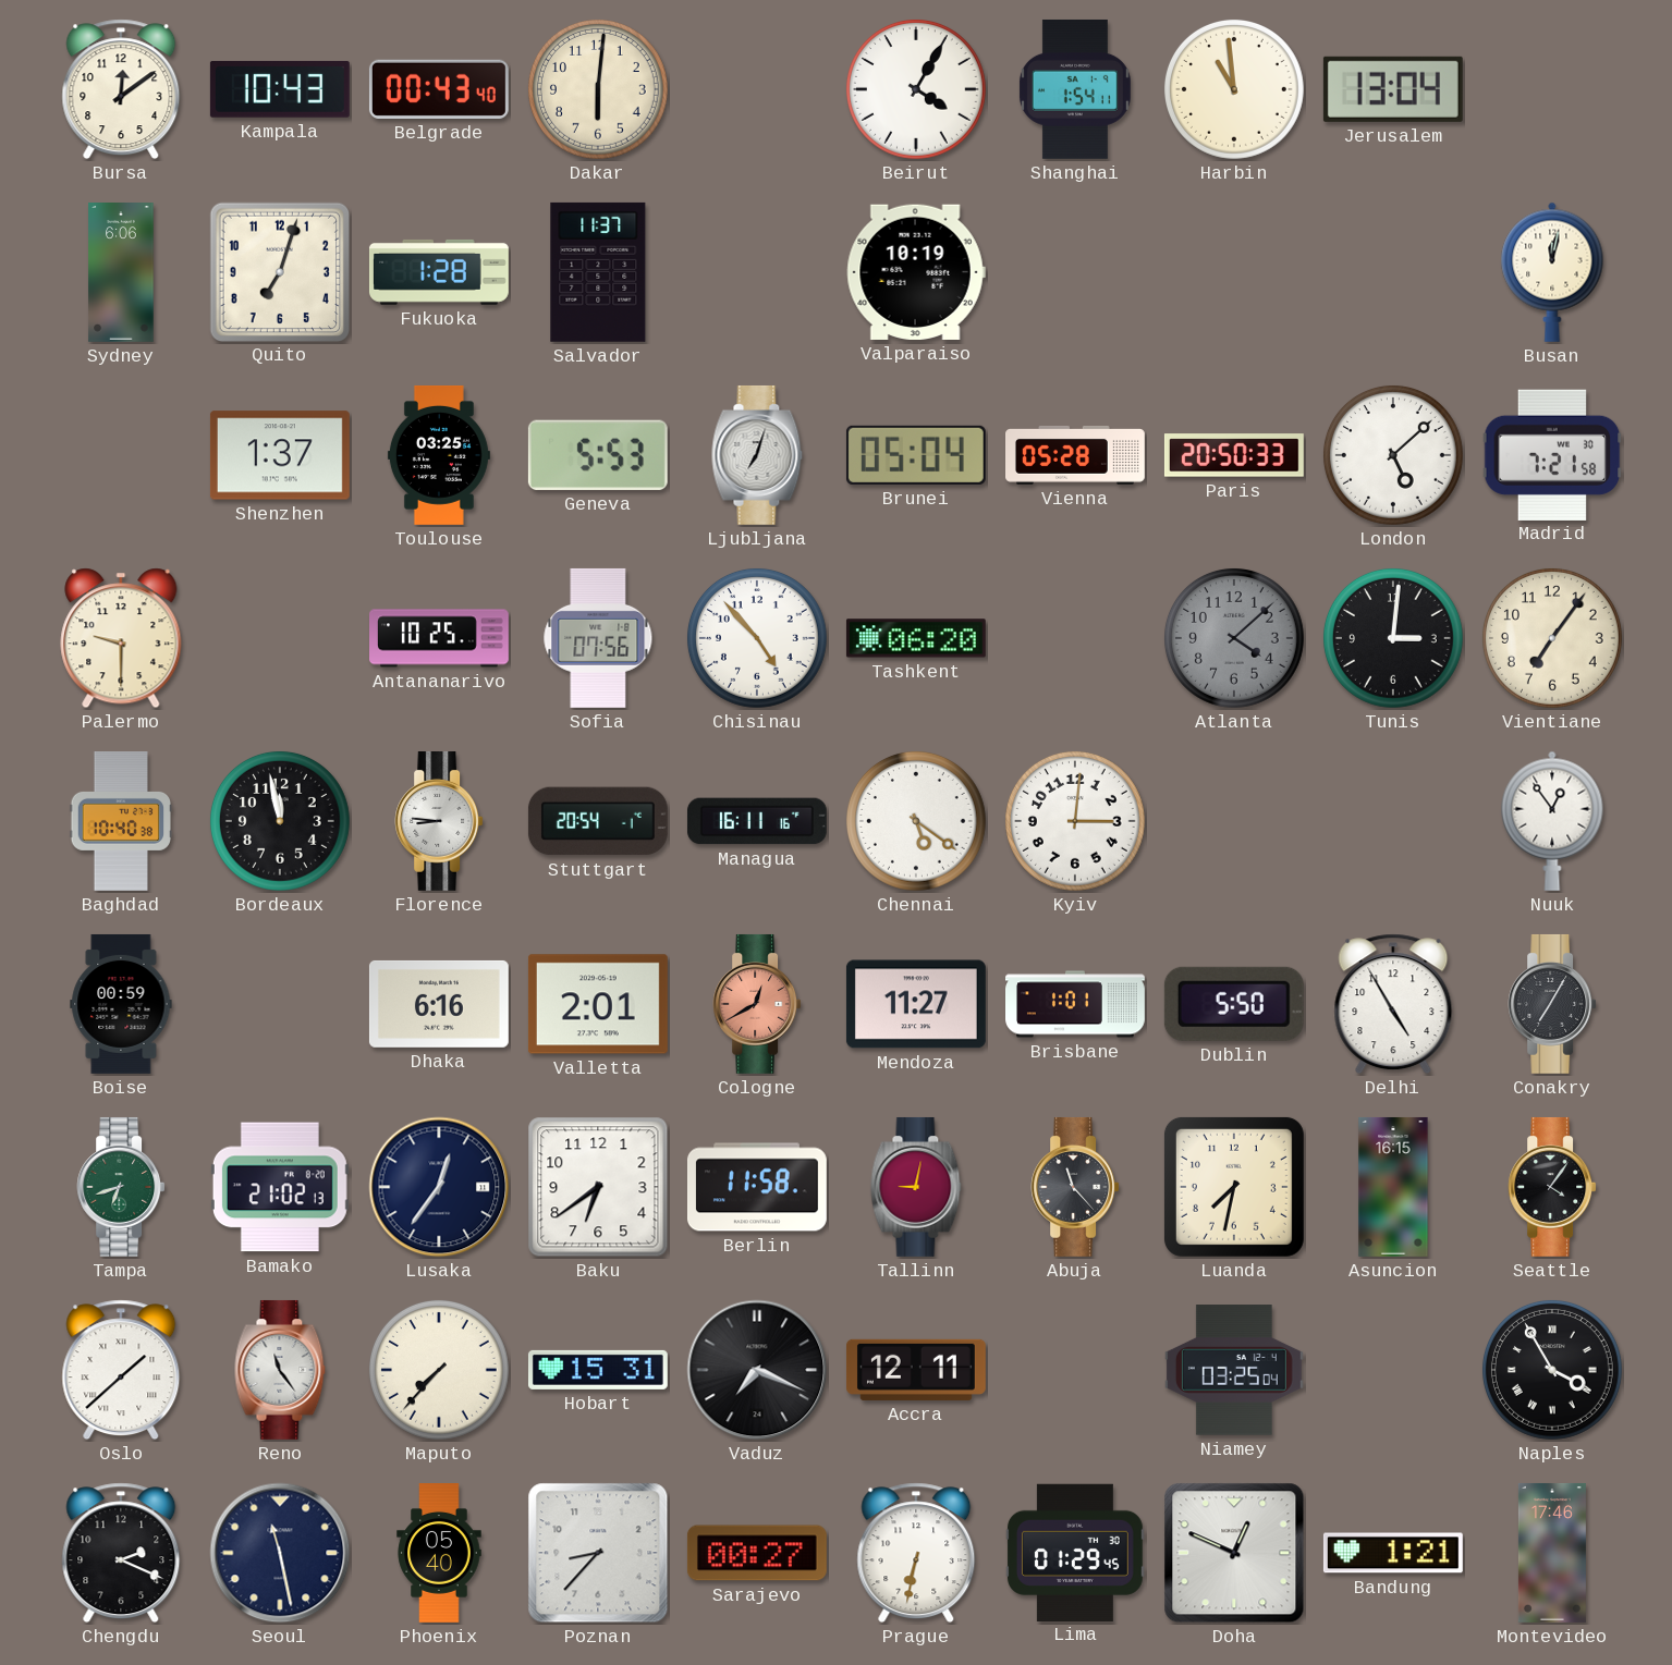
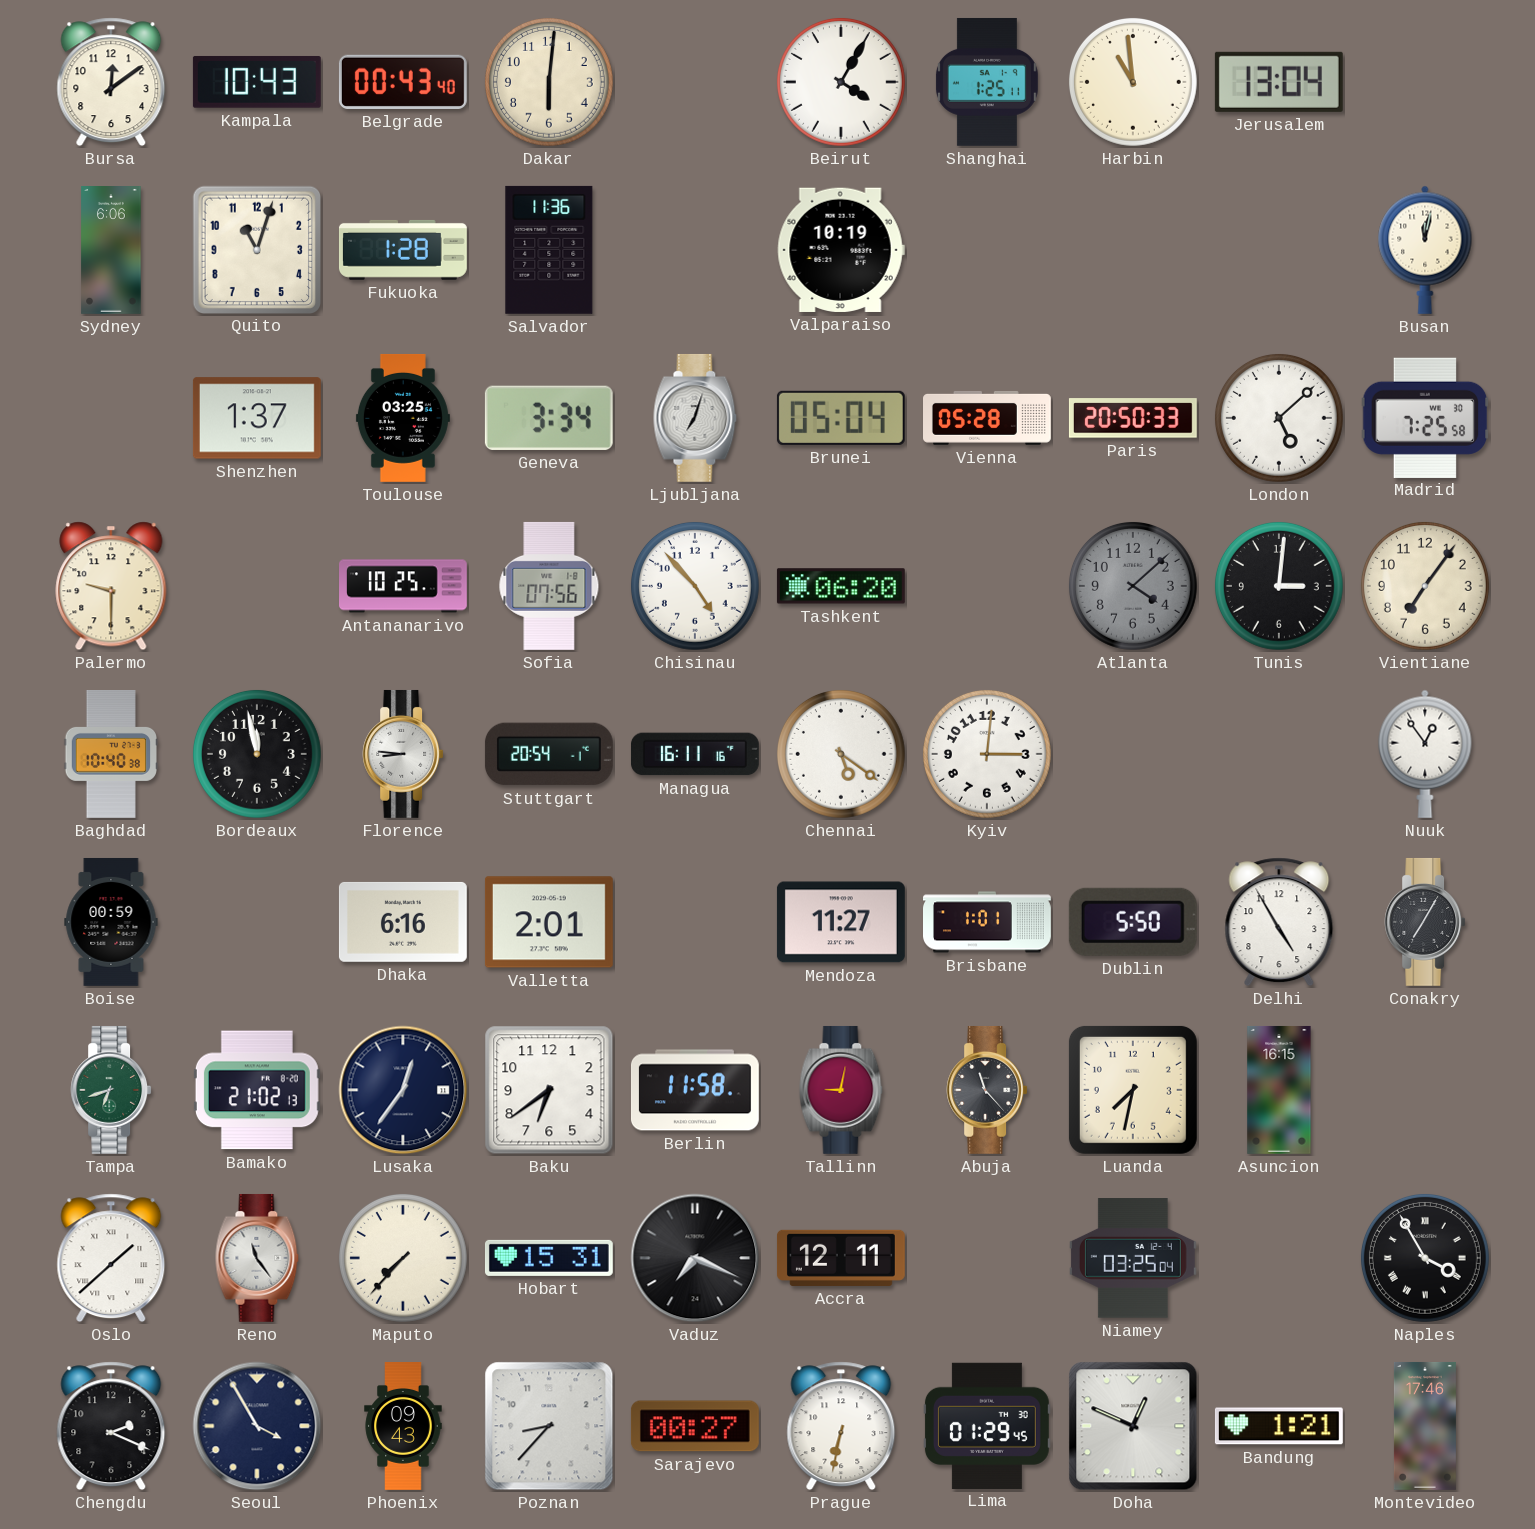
Shanghai: 1:54 -> 1:25 (987, 82)
Quito: 7:03 -> 11:03 (256, 249)
Salvador: 11:37 -> 11:36 (549, 250)
Geneva: 5:53 -> 3:34 (549, 418)
Madrid: 7:21 -> 7:25 (1425, 417)
Cologne: 12:40 -> none (757, 1004)
Seattle: 4:06 -> none (1552, 1187)
Seoul: 11:28 -> 3:55 (257, 1426)
Phoenix: 05:40 -> 09:43 (403, 1427)
